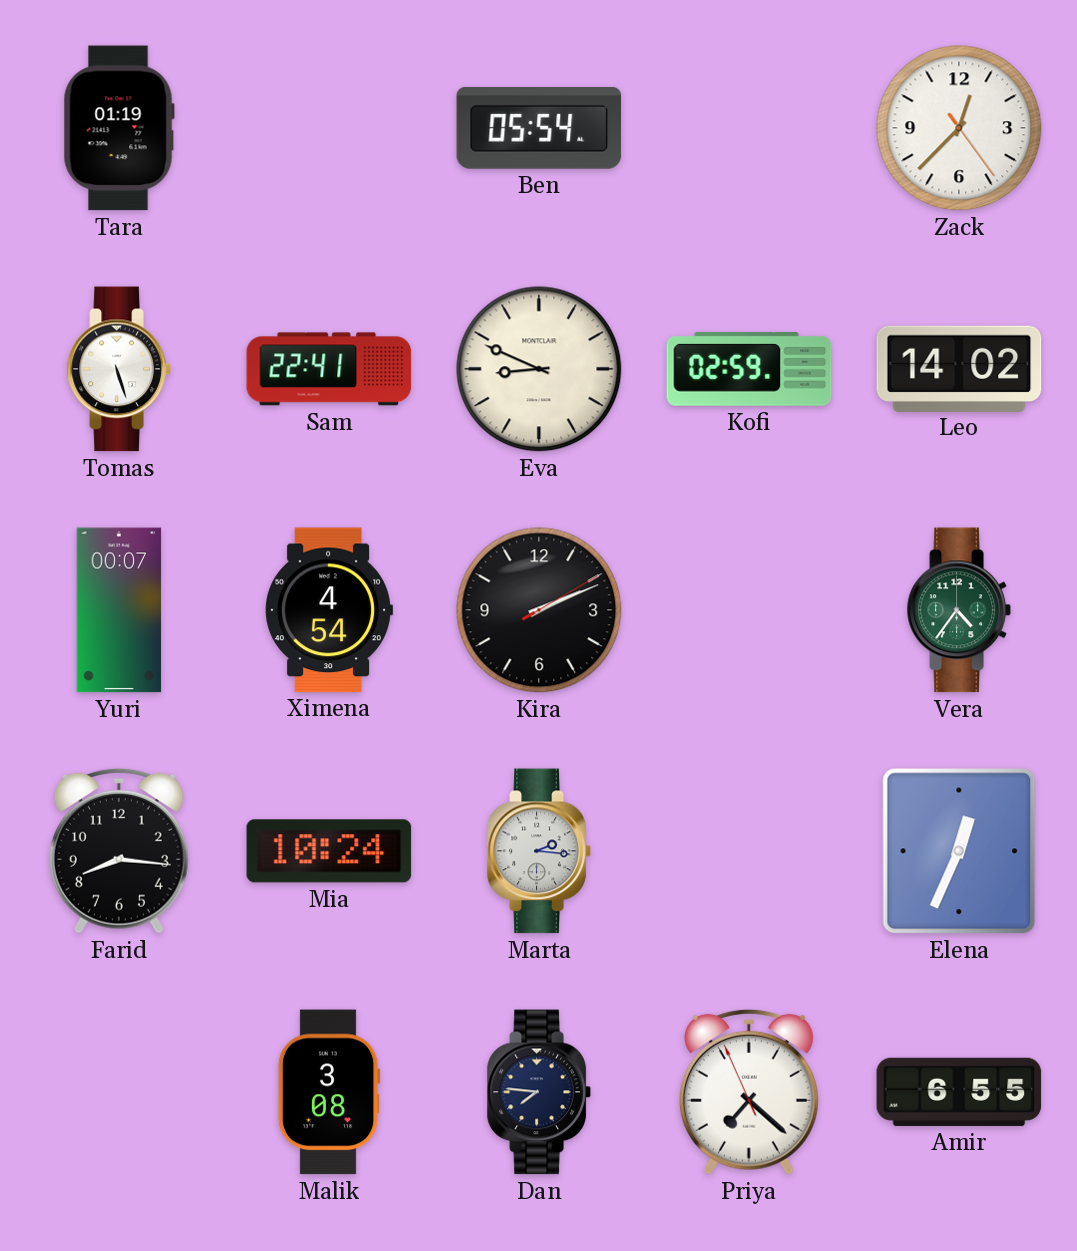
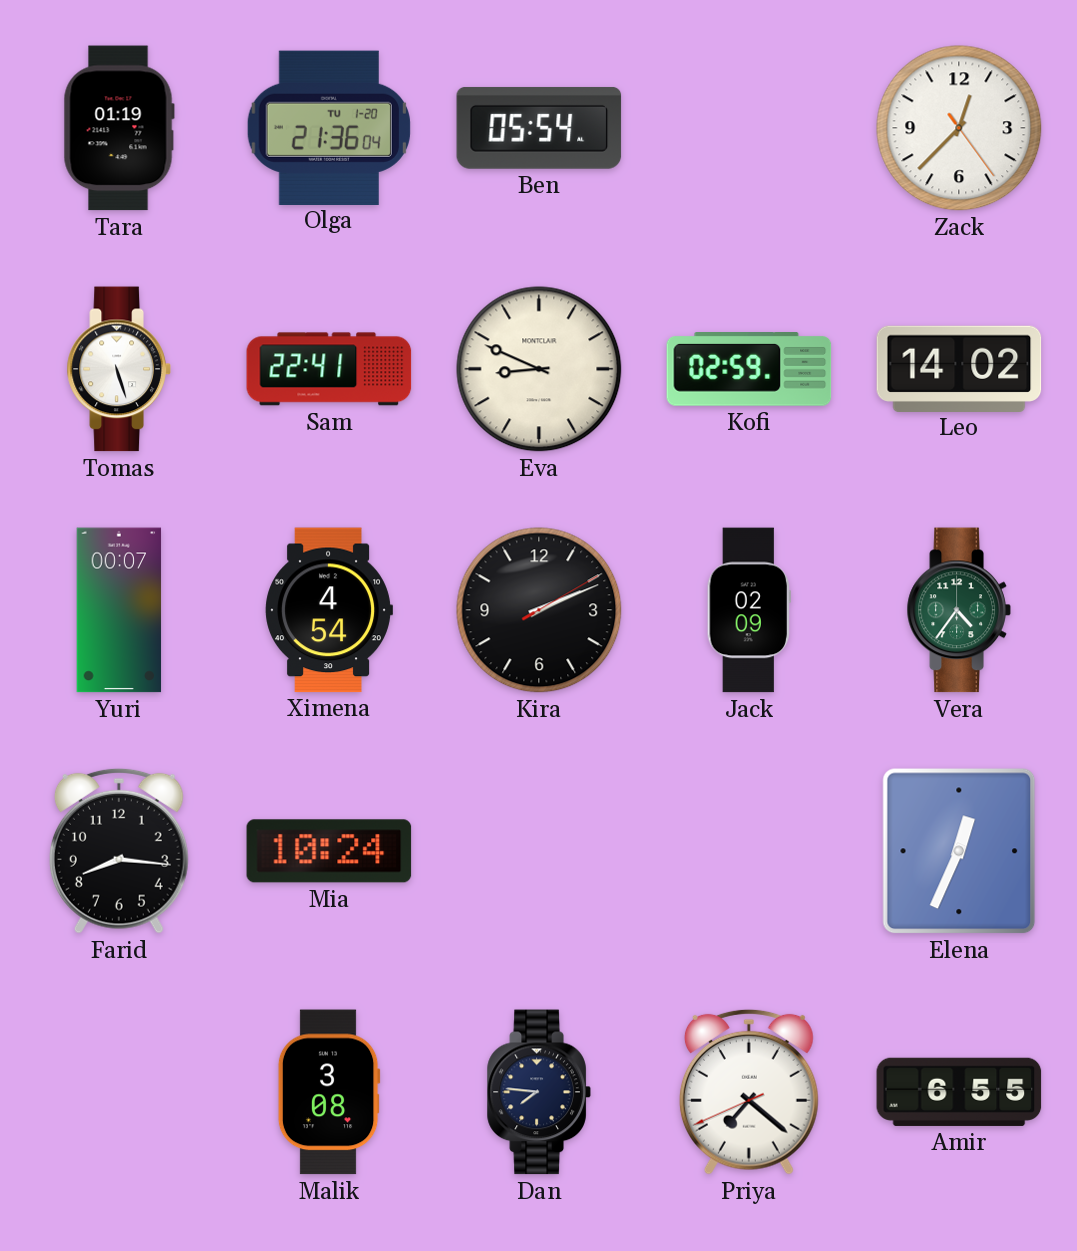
Olga: none -> 21:36 (329, 127)
Jack: none -> 02:09 (749, 610)
Marta: 2:16 -> none (539, 851)
Priya: 7:21:56 -> 7:21:41 (749, 1092)
